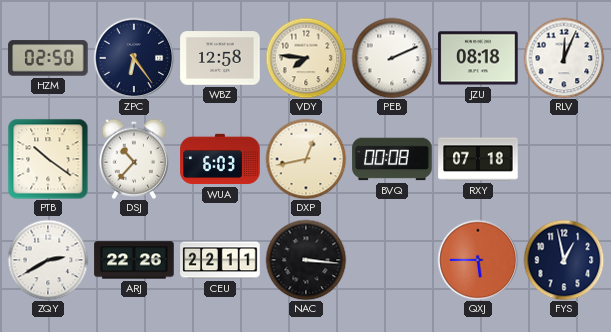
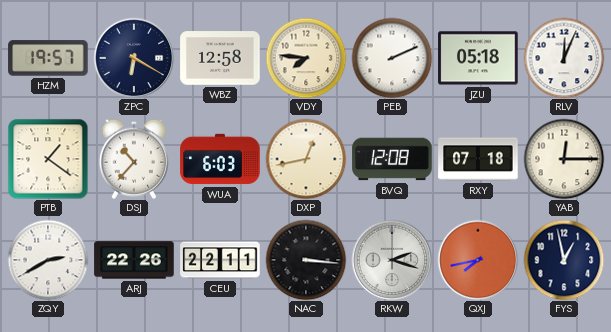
HZM: 02:50 -> 19:57 (48, 58)
ZPC: 6:24 -> 6:20 (134, 58)
JZU: 08:18 -> 05:18 (478, 58)
PTB: 10:21 -> 1:21 (48, 159)
BVQ: 00:08 -> 12:08 (392, 159)
YAB: none -> 12:15 (564, 159)
RKW: none -> 2:18 (392, 260)
QXJ: 5:45 -> 7:43 (478, 260)
